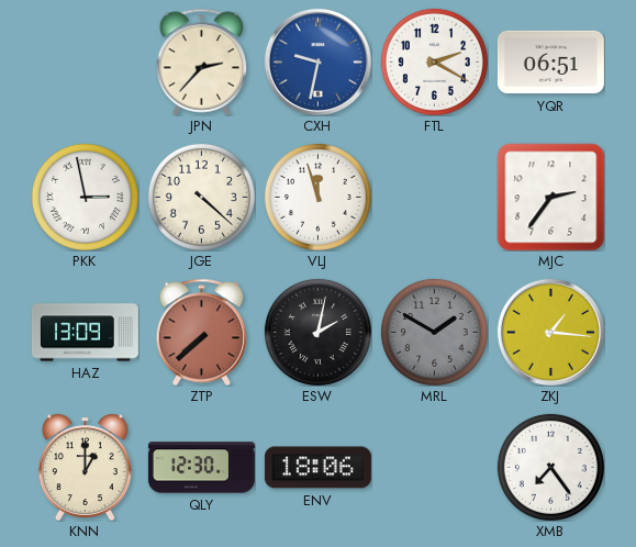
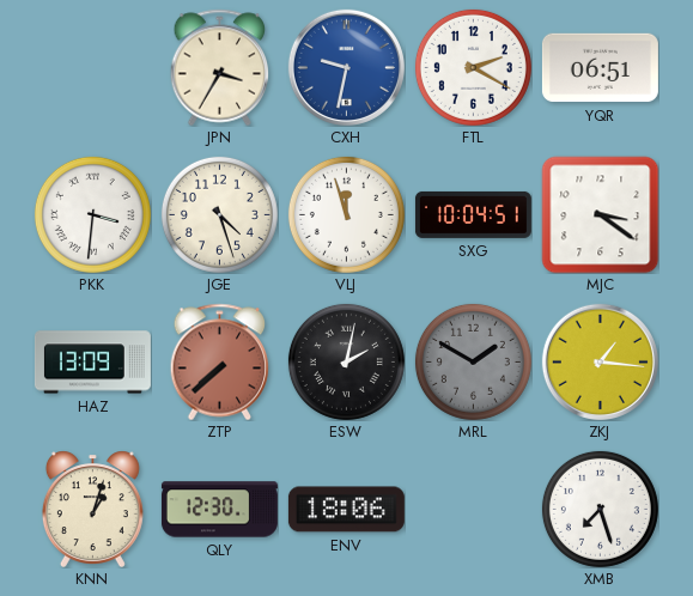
JPN: 2:37 -> 3:35 (220, 67)
PKK: 2:58 -> 3:31 (92, 214)
JGE: 4:22 -> 4:27 (219, 214)
SXG: none -> 10:04 (473, 214)
MJC: 2:36 -> 3:21 (600, 214)
KNN: 1:00 -> 1:03 (92, 509)
XMB: 7:24 -> 7:27 (600, 509)
